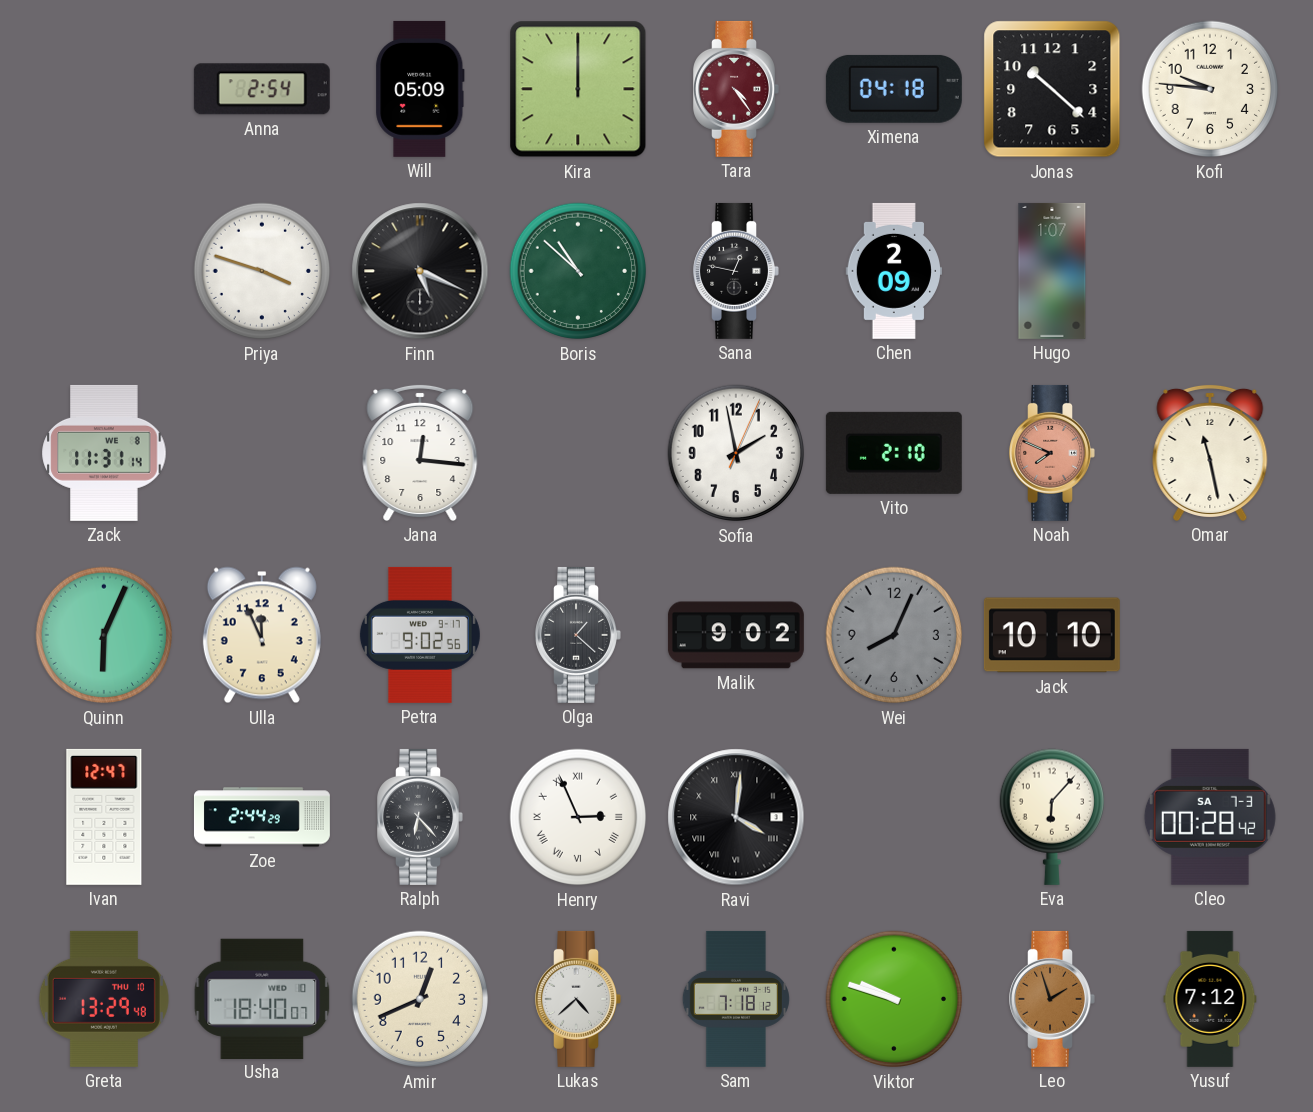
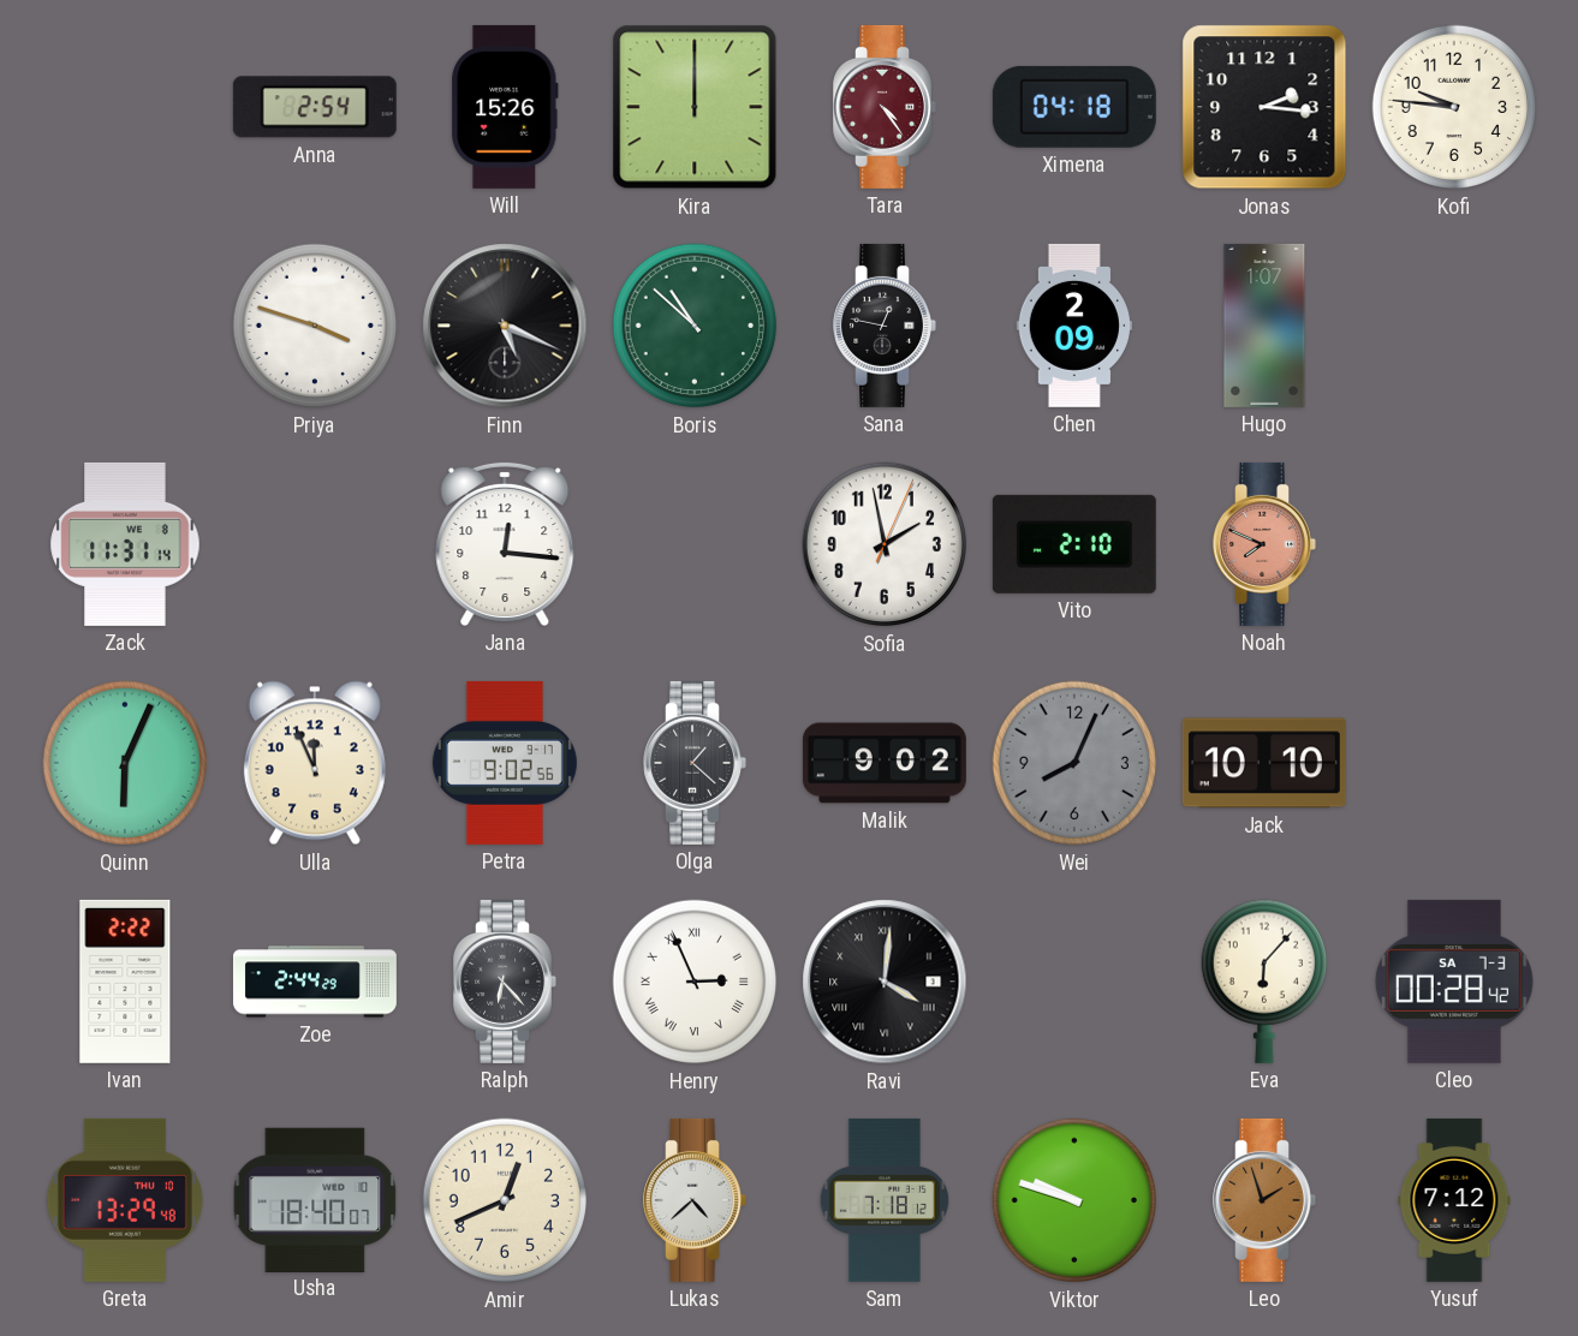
Will: 05:09 -> 15:26 (505, 107)
Jonas: 10:22 -> 2:16 (1264, 107)
Omar: 11:28 -> none (1210, 452)
Ivan: 12:47 -> 2:22 (125, 982)
